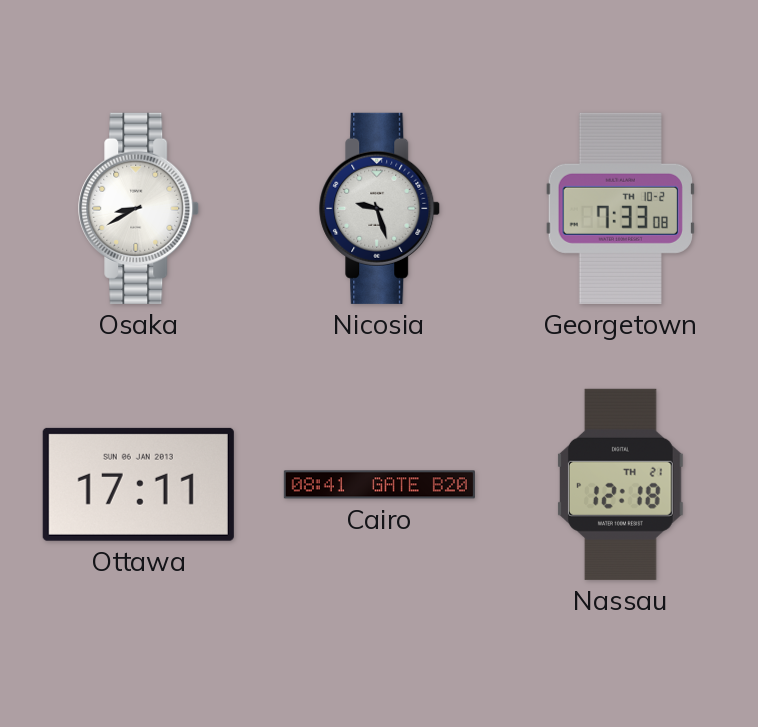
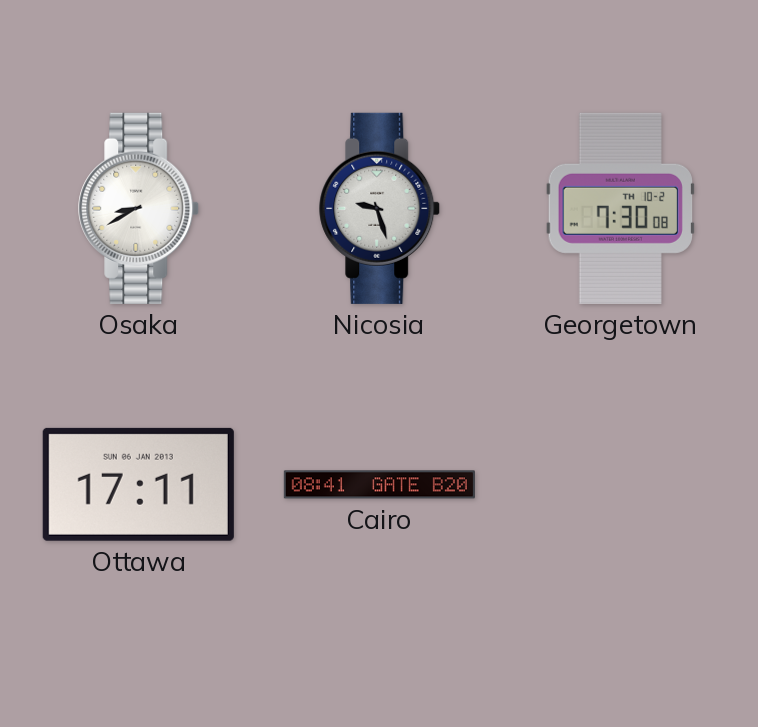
Georgetown: 7:33 -> 7:30 (620, 208)
Nassau: 12:18 -> none (620, 484)
